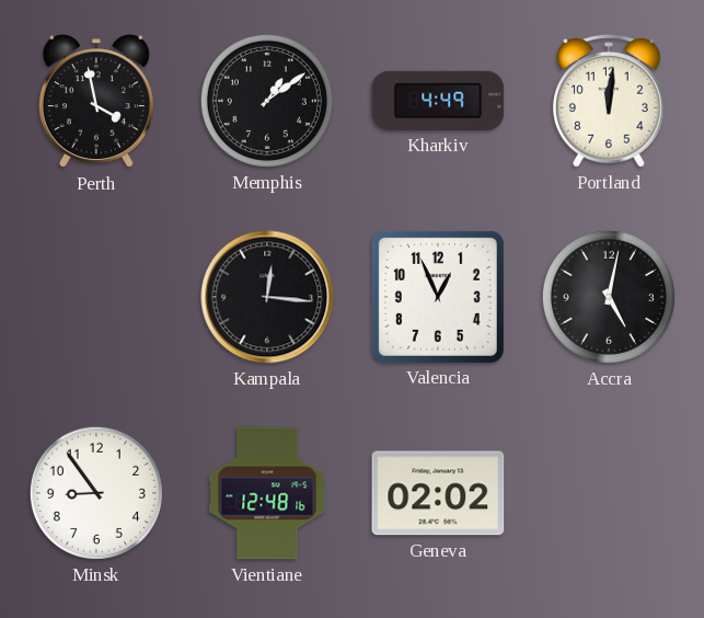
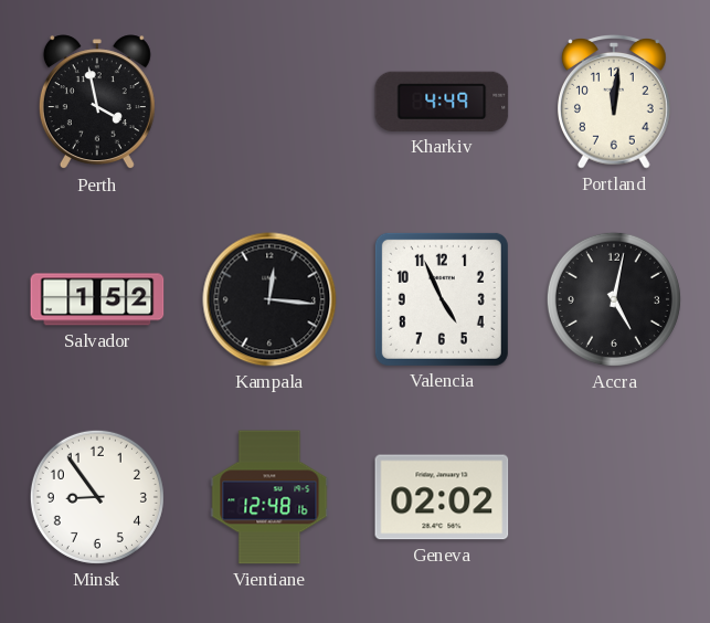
Memphis: 1:09 -> none (267, 101)
Salvador: none -> 1:52 (97, 299)
Valencia: 12:56 -> 4:56 (442, 299)
